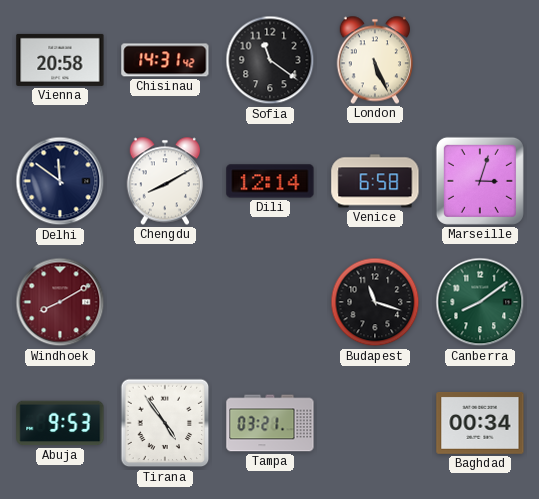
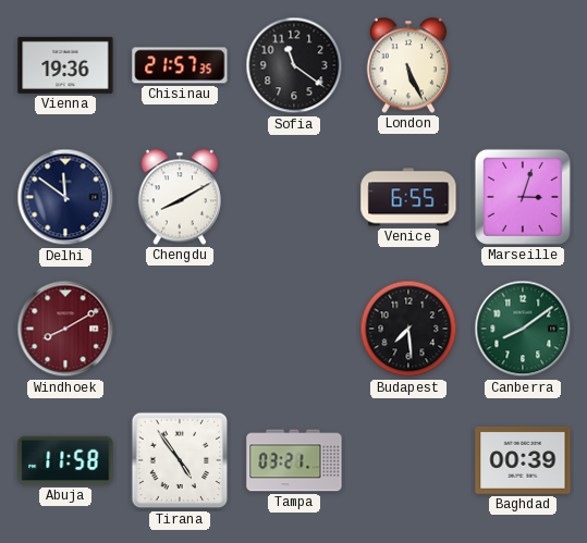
Vienna: 20:58 -> 19:36 (65, 65)
Chisinau: 14:31 -> 21:57 (180, 65)
Dili: 12:14 -> none (270, 181)
Venice: 6:58 -> 6:55 (408, 197)
Budapest: 11:18 -> 7:29 (408, 329)
Abuja: 9:53 -> 11:58 (65, 460)
Baghdad: 00:34 -> 00:39 (523, 461)
